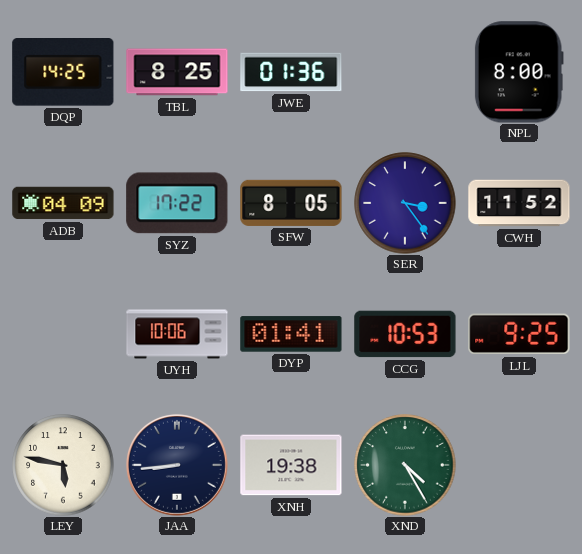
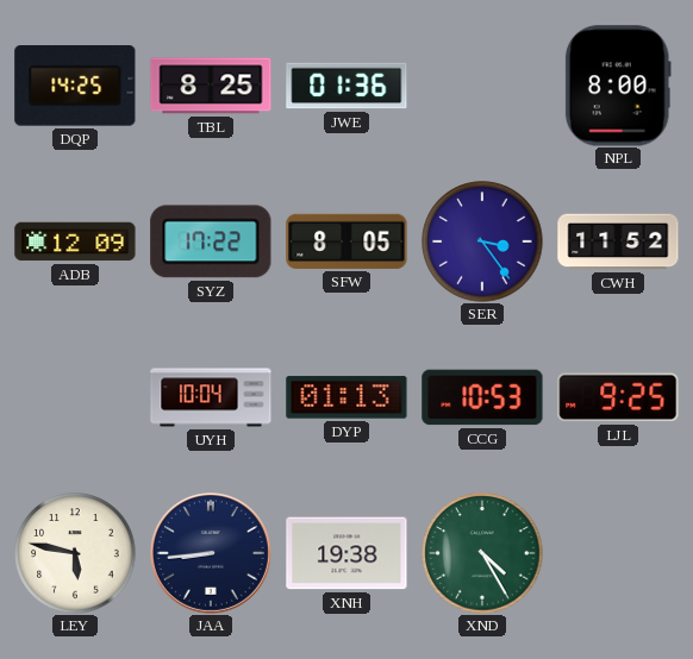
ADB: 04:09 -> 12:09 (75, 241)
UYH: 10:06 -> 10:04 (211, 397)
DYP: 01:41 -> 01:13 (346, 397)
